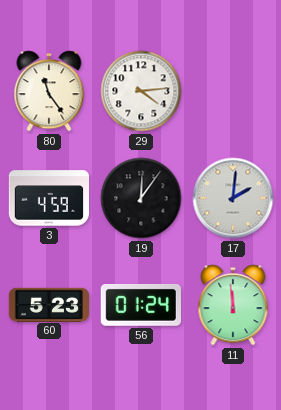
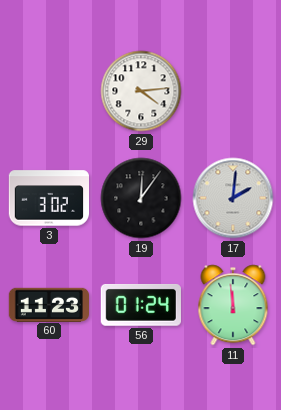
80: 11:24 -> none (49, 91)
3: 4:59 -> 3:02 (48, 198)
60: 5:23 -> 11:23 (48, 304)
